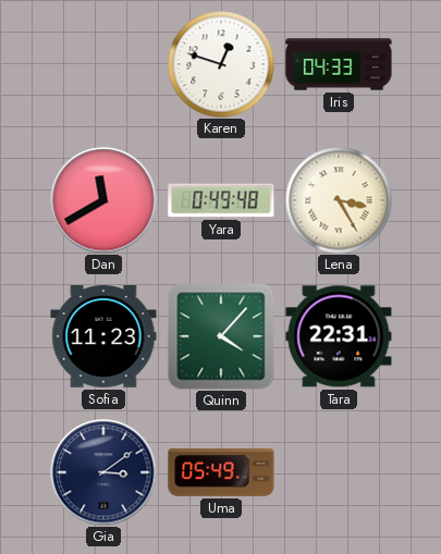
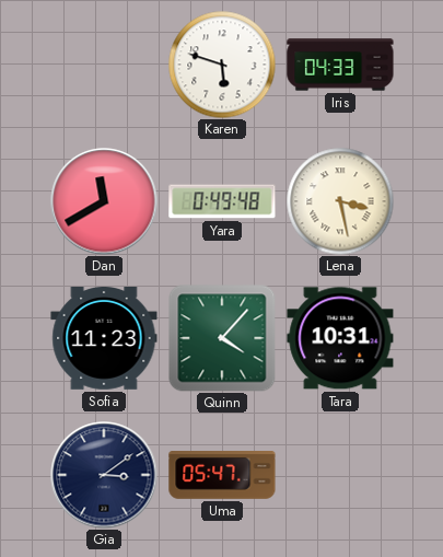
Karen: 12:48 -> 5:48 (222, 65)
Lena: 3:25 -> 3:28 (340, 201)
Tara: 22:31 -> 10:31 (340, 338)
Uma: 05:49 -> 05:47 (222, 476)
